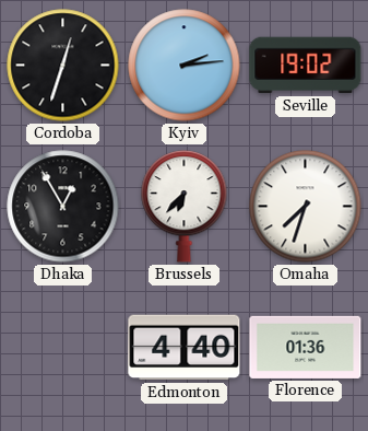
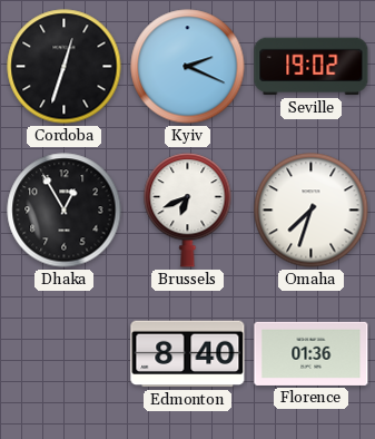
Kyiv: 2:14 -> 2:19 (188, 67)
Brussels: 6:37 -> 6:41 (188, 211)
Edmonton: 4:40 -> 8:40 (188, 354)
